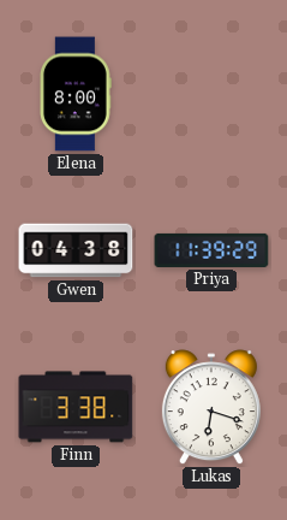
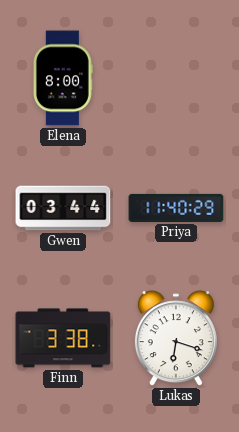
Gwen: 04:38 -> 03:44 (63, 208)
Priya: 11:39 -> 11:40 (176, 208)
